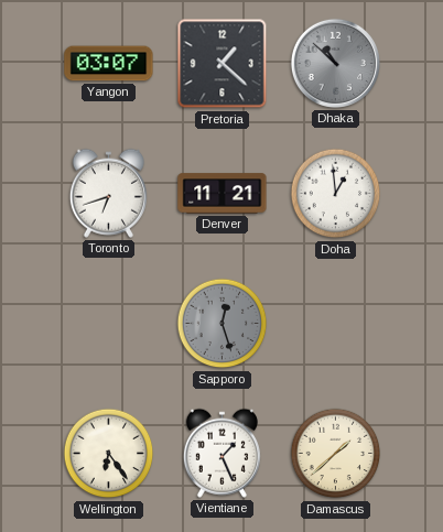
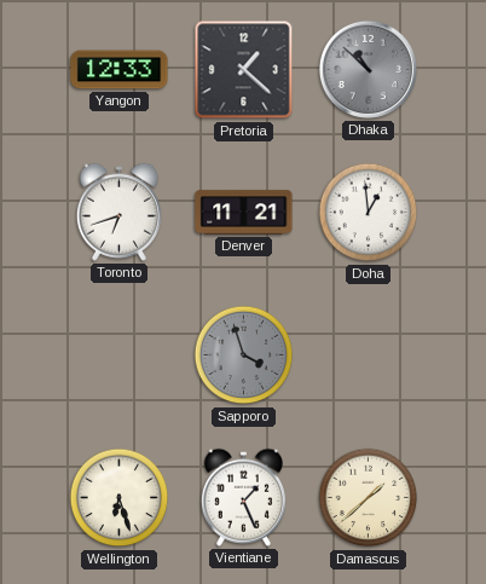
Yangon: 03:07 -> 12:33 (120, 70)
Sapporo: 12:27 -> 3:57 (244, 355)
Wellington: 6:24 -> 6:27 (120, 498)
